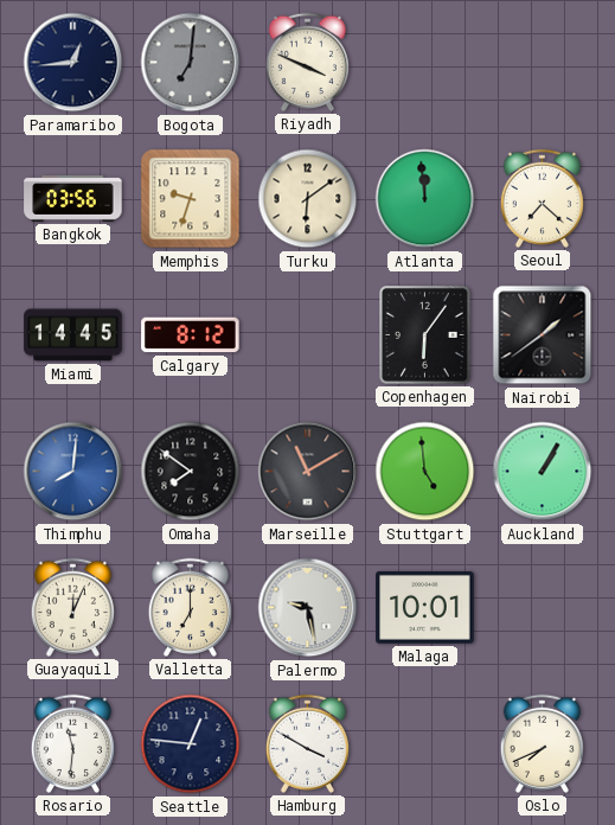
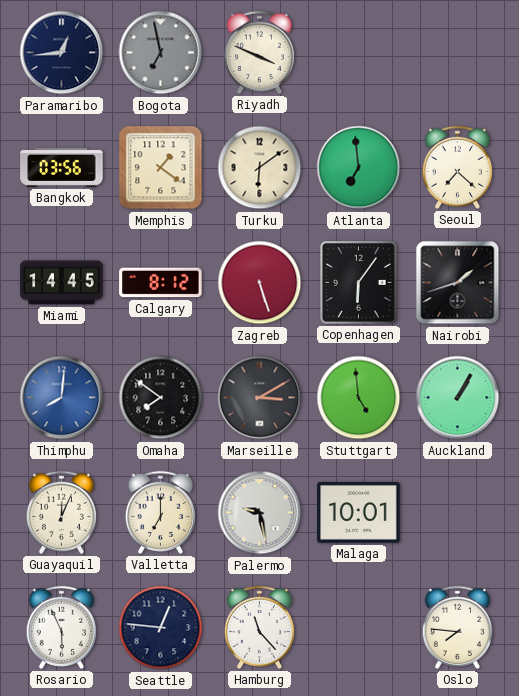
Bogota: 7:01 -> 6:58 (161, 53)
Memphis: 9:33 -> 1:21 (161, 168)
Atlanta: 11:59 -> 6:59 (359, 168)
Zagreb: none -> 5:27 (260, 283)
Nairobi: 1:39 -> 1:42 (458, 283)
Marseille: 11:10 -> 3:10 (260, 398)
Rosario: 11:31 -> 5:56 (61, 627)
Hamburg: 3:50 -> 11:23 (259, 627)
Oslo: 7:41 -> 7:46 (457, 627)
